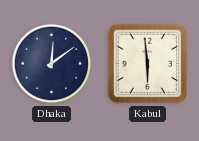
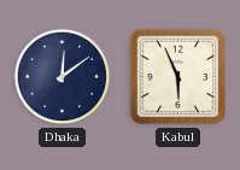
Kabul: 5:59 -> 5:56 (178, 77)
